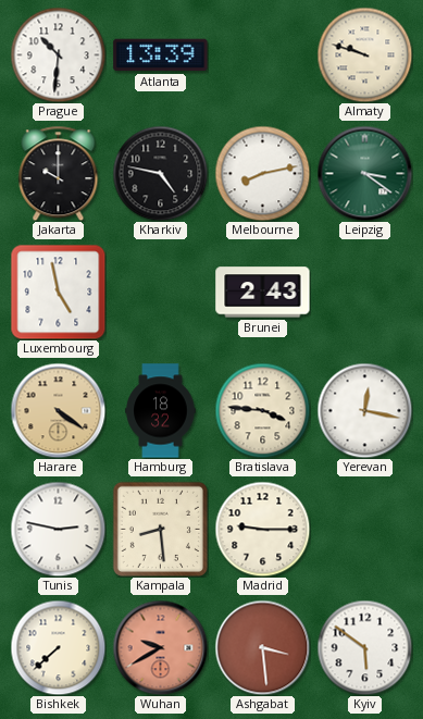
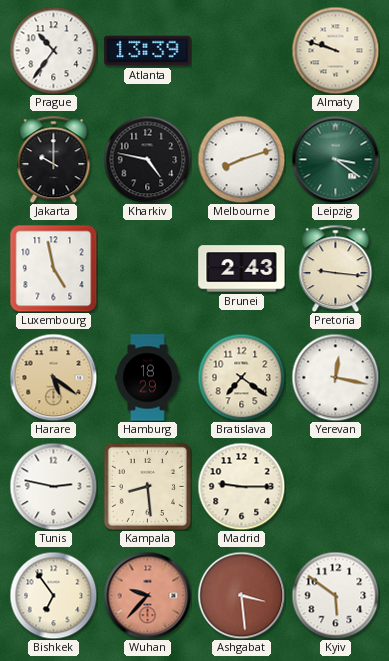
Prague: 10:31 -> 10:36 (53, 50)
Melbourne: 8:13 -> 8:12 (241, 159)
Pretoria: none -> 9:16 (336, 268)
Harare: 4:21 -> 5:21 (53, 377)
Hamburg: 18:32 -> 18:29 (148, 378)
Bratislava: 3:46 -> 7:21 (241, 377)
Bishkek: 7:38 -> 6:54 (53, 595)
Wuhan: 9:40 -> 9:37 (147, 595)
